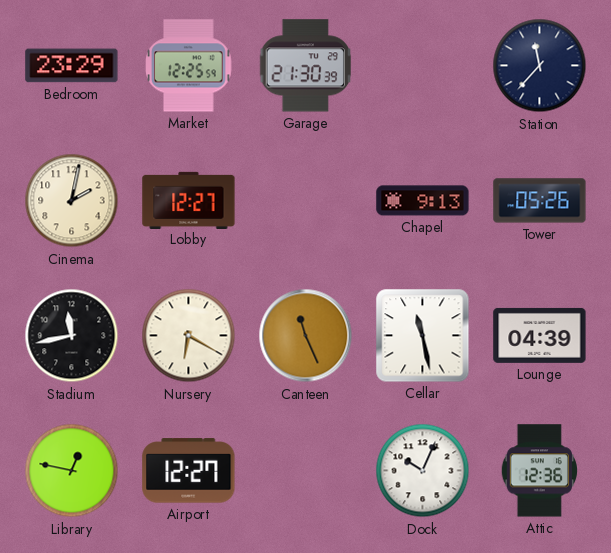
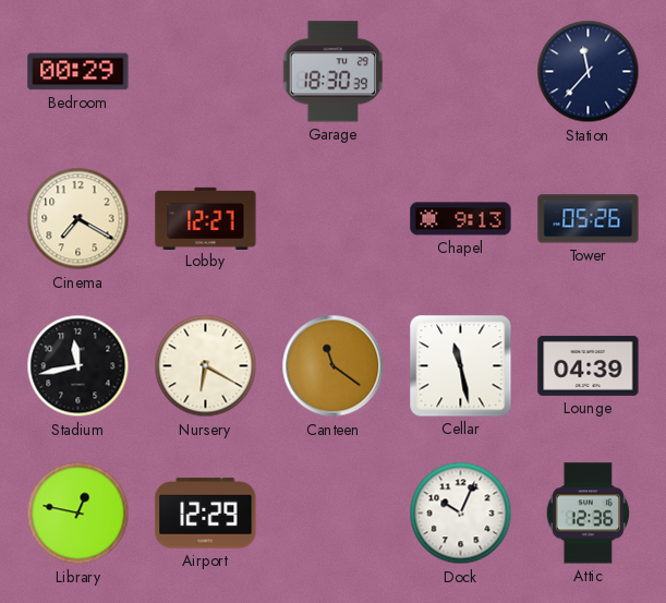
Bedroom: 23:29 -> 00:29 (78, 72)
Market: 12:25 -> none (189, 66)
Garage: 21:30 -> 18:30 (334, 72)
Cinema: 2:02 -> 7:20 (78, 219)
Canteen: 11:26 -> 11:21 (334, 366)
Airport: 12:27 -> 12:29 (206, 514)
